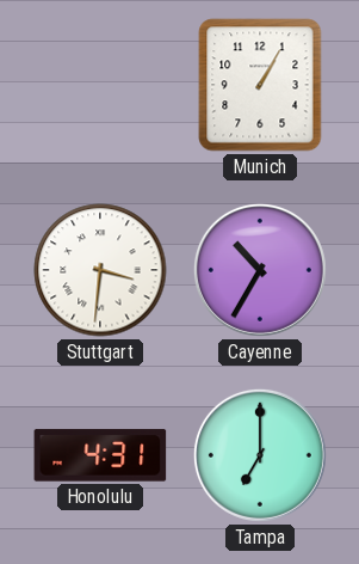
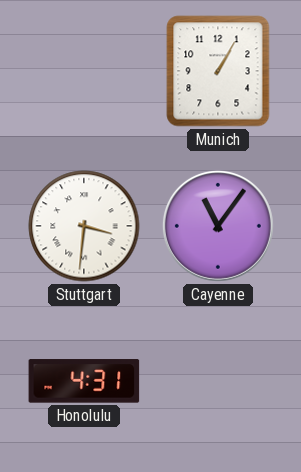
Cayenne: 10:35 -> 11:06 (218, 226)
Tampa: 7:00 -> none (260, 455)
